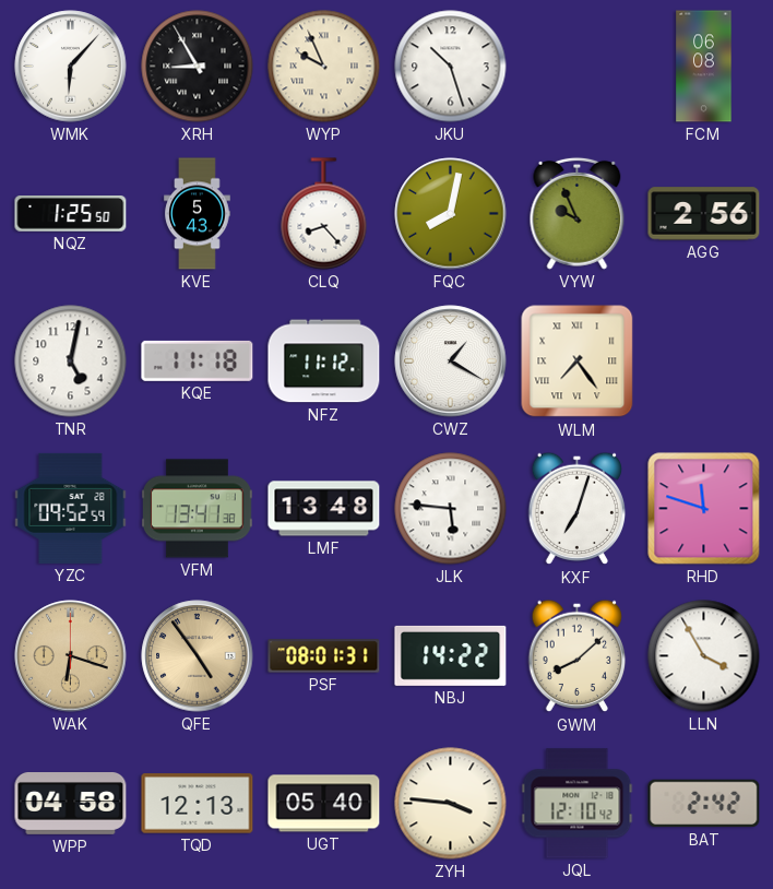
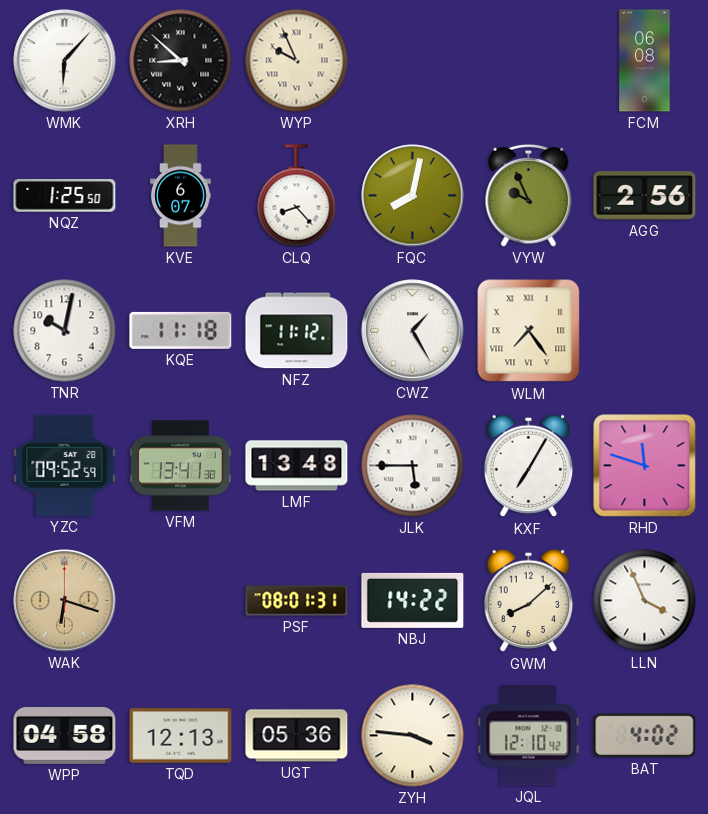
XRH: 8:55 -> 8:52 (181, 61)
JKU: 10:27 -> none (451, 67)
KVE: 5:43 -> 6:07 (181, 196)
TNR: 5:02 -> 10:02 (65, 331)
CWZ: 1:20 -> 1:25 (413, 331)
JLK: 5:46 -> 5:45 (413, 466)
KXF: 7:03 -> 7:05 (529, 466)
QFE: 4:54 -> none (198, 656)
LLN: 3:55 -> 3:56 (645, 601)
UGT: 05:40 -> 05:36 (297, 736)
BAT: 2:42 -> 4:02 (645, 736)
